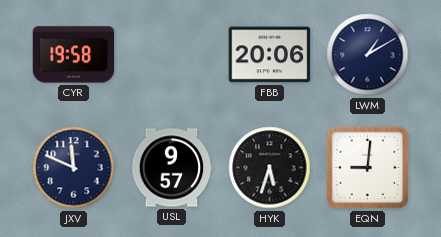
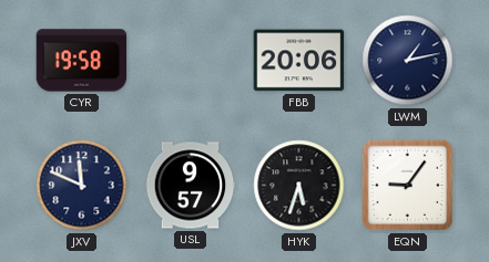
LWM: 1:10 -> 1:13 (408, 61)
EQN: 9:01 -> 9:06 (408, 186)
